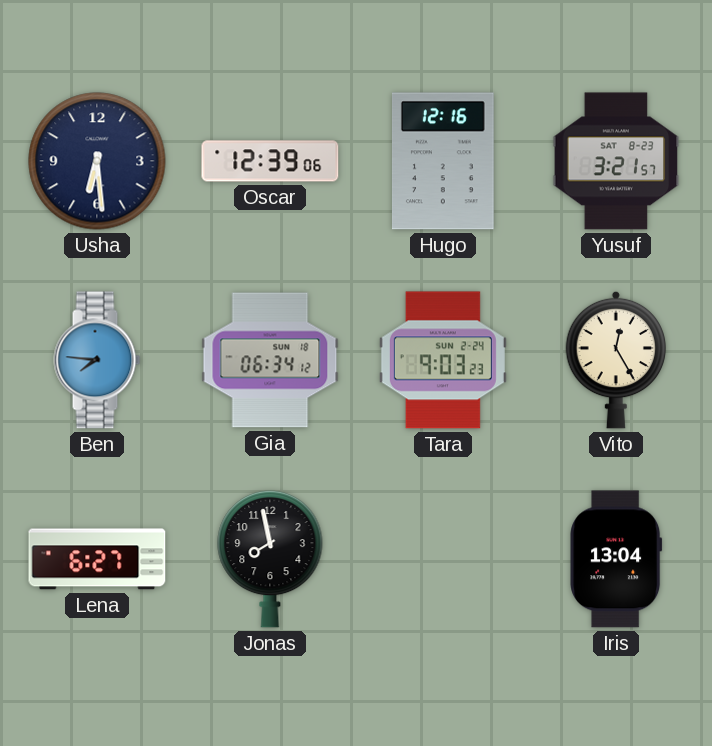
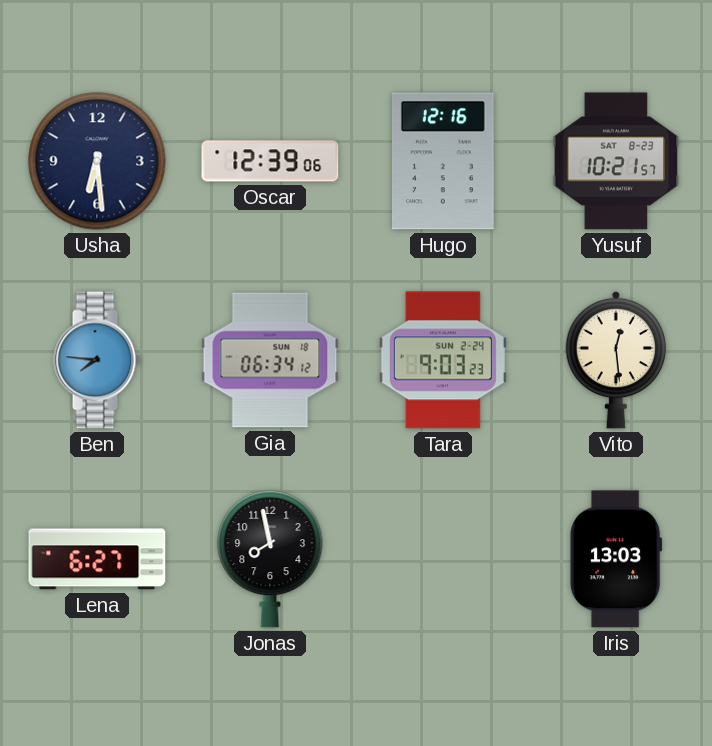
Yusuf: 3:21 -> 10:21 (616, 161)
Vito: 12:25 -> 12:29 (616, 360)
Iris: 13:04 -> 13:03 (616, 559)
